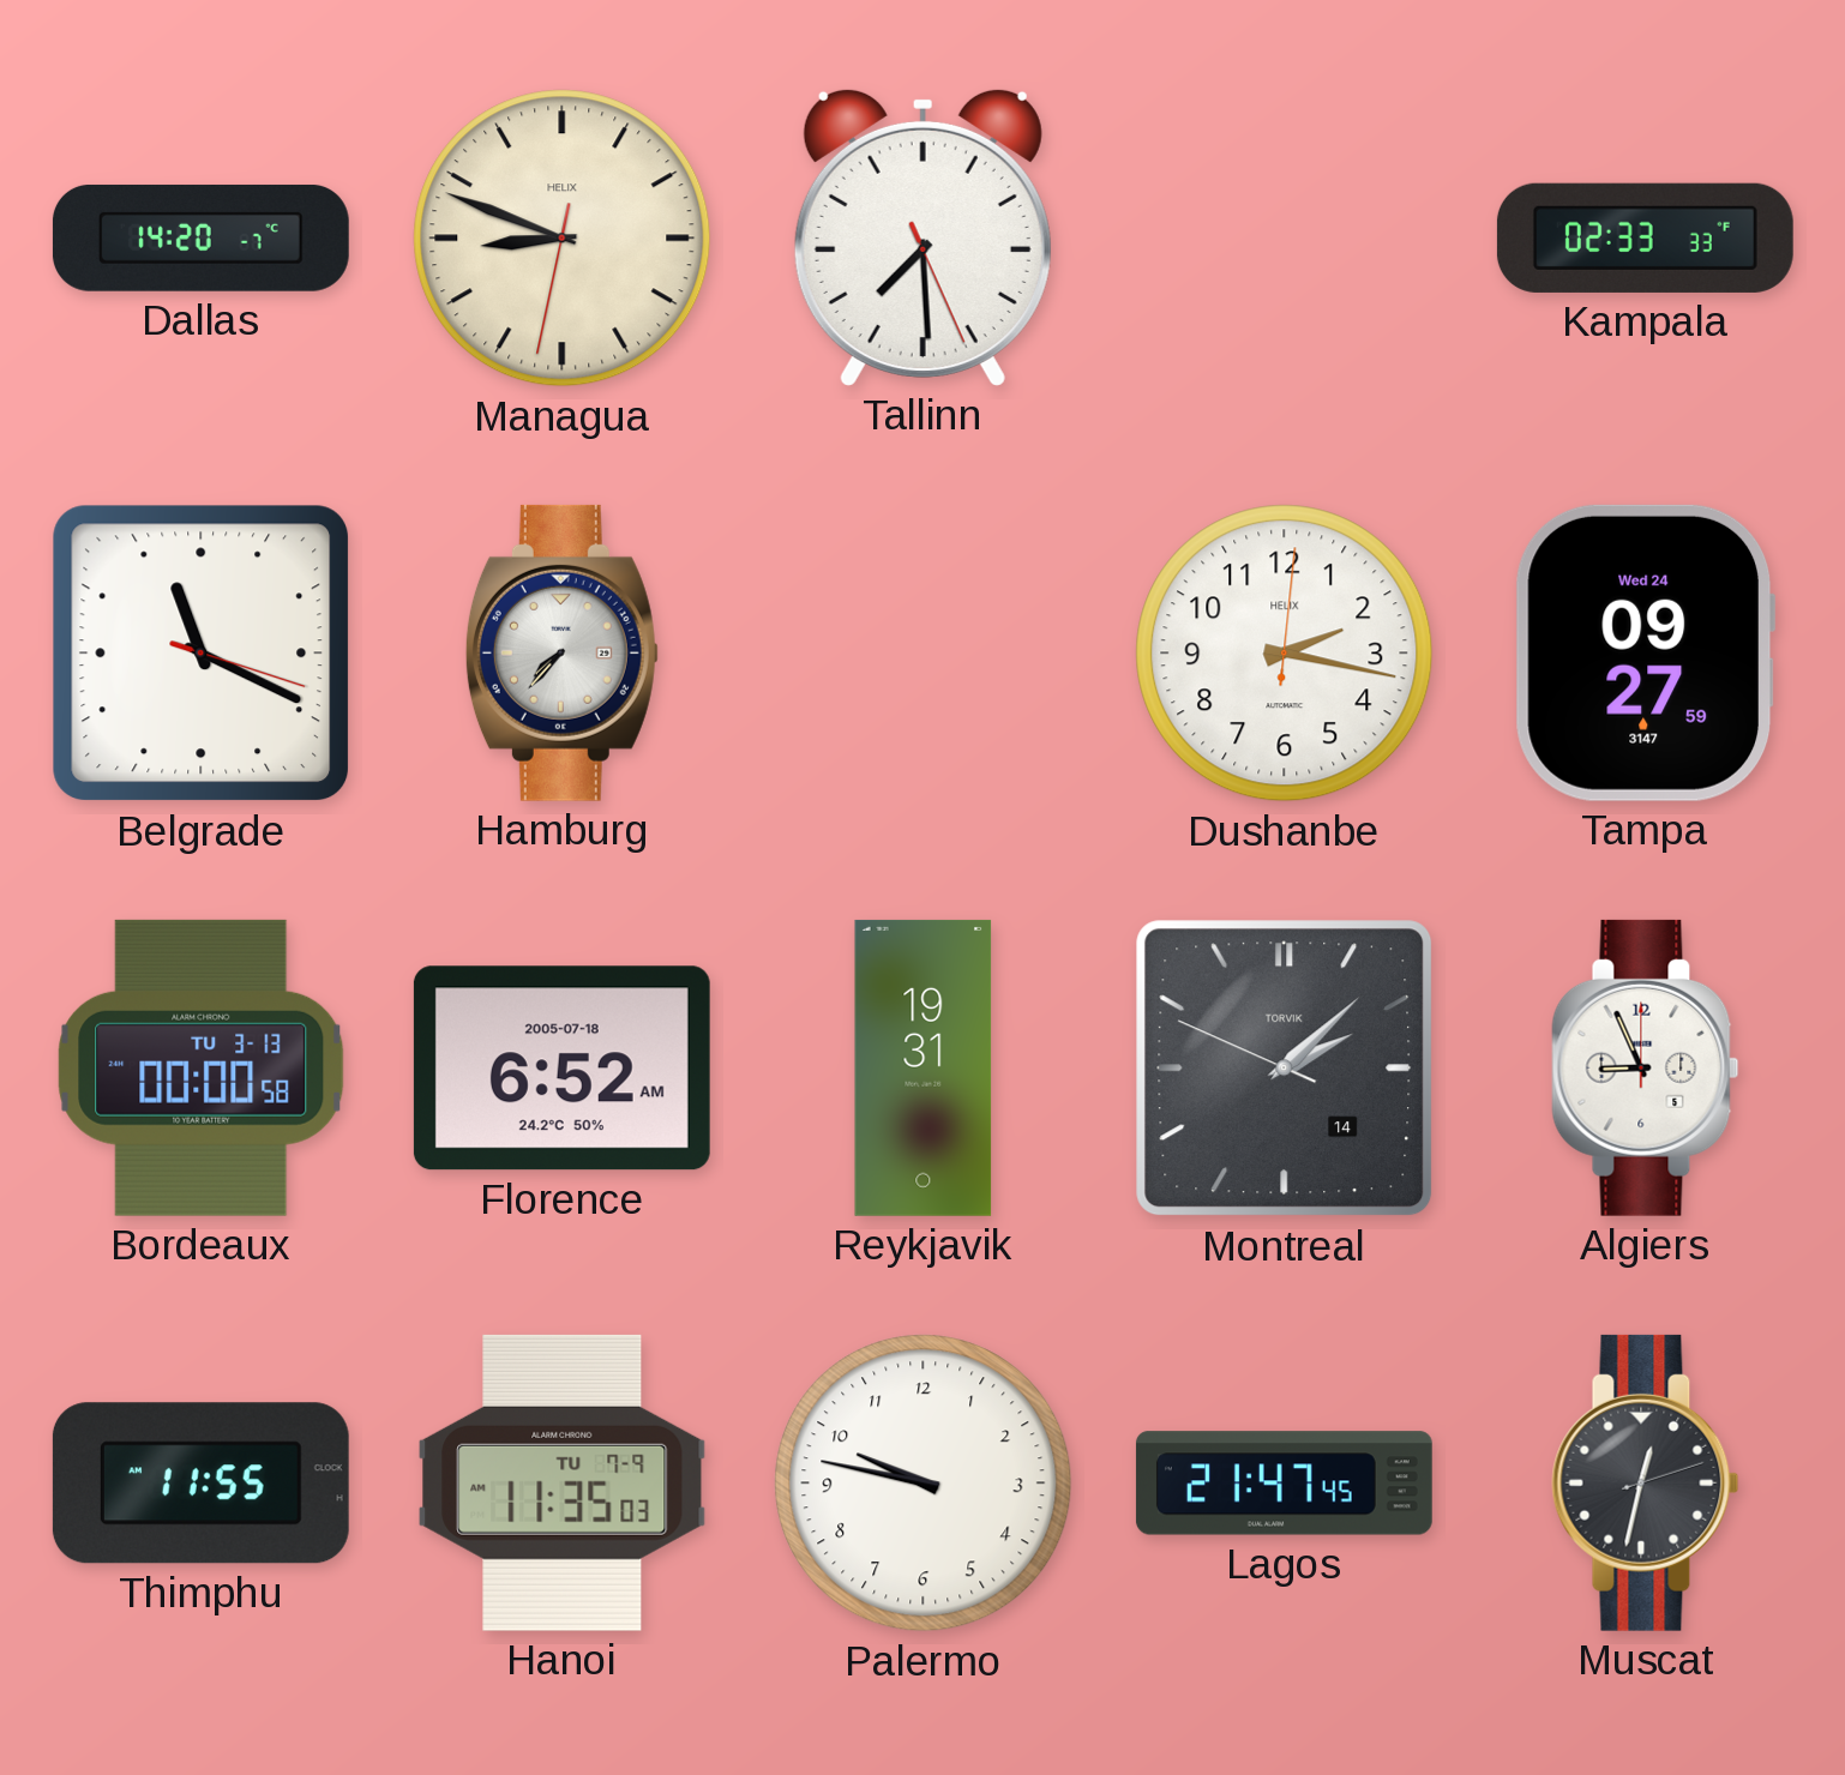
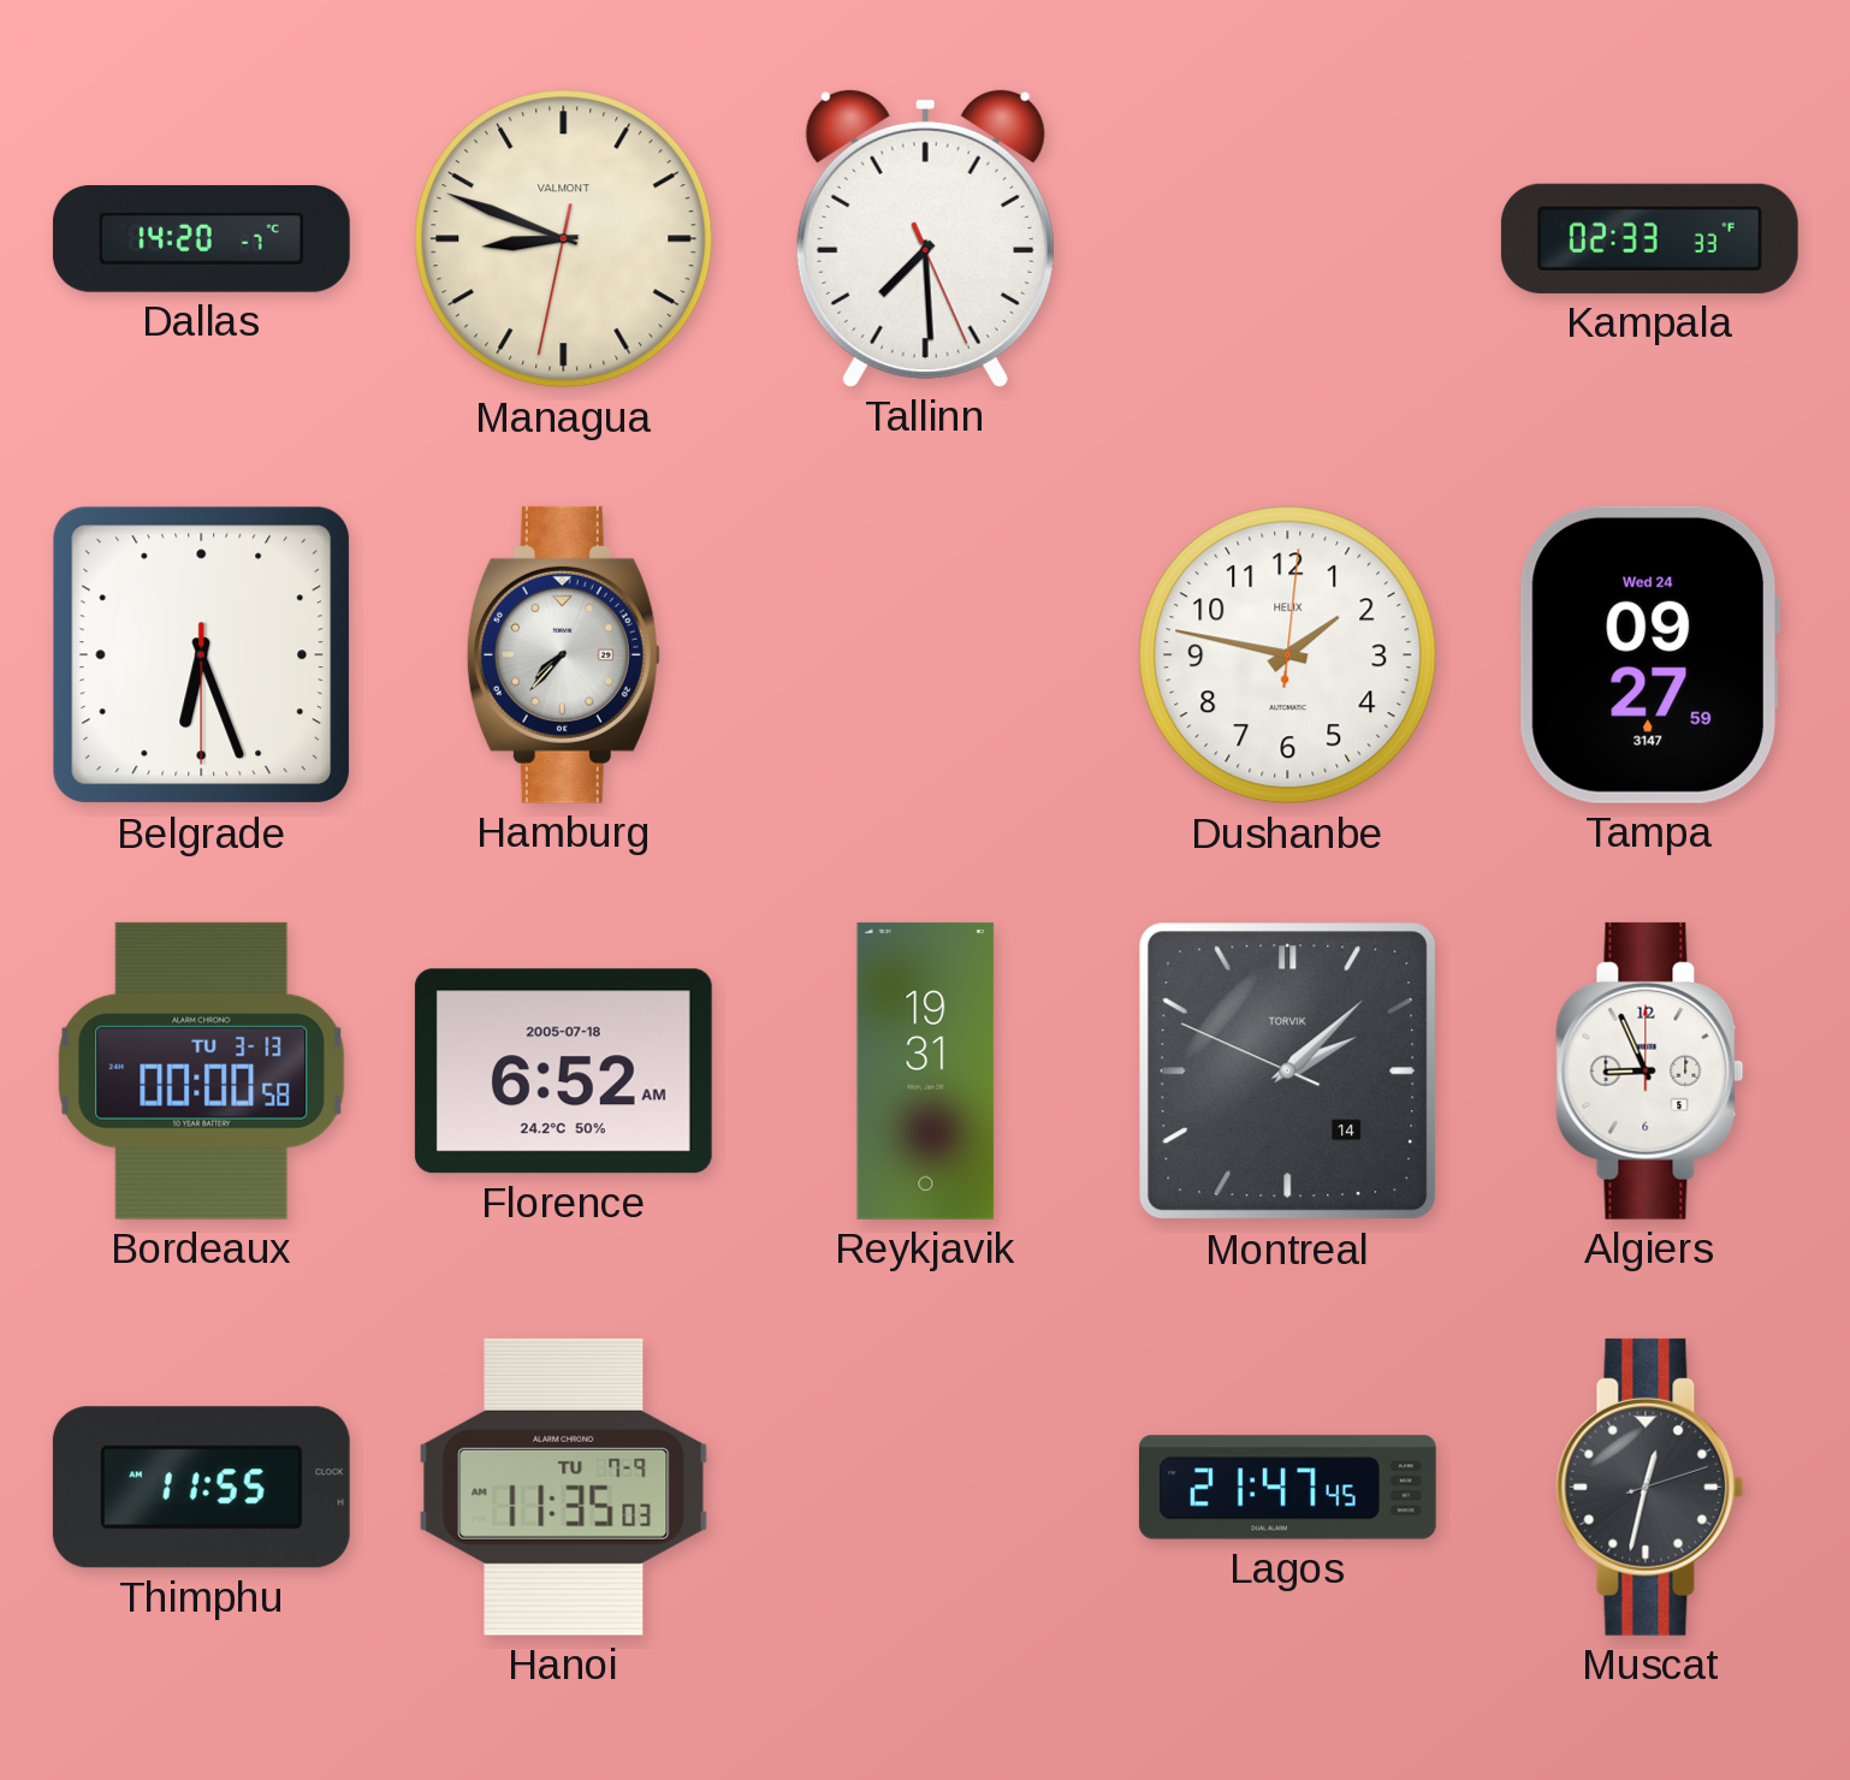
Managua brand: HELIX -> VALMONT (564, 239)
Belgrade: 11:19 -> 6:26 (202, 655)
Dushanbe: 2:17 -> 1:47 (1288, 655)
Palermo: 9:47 -> none (924, 1484)
